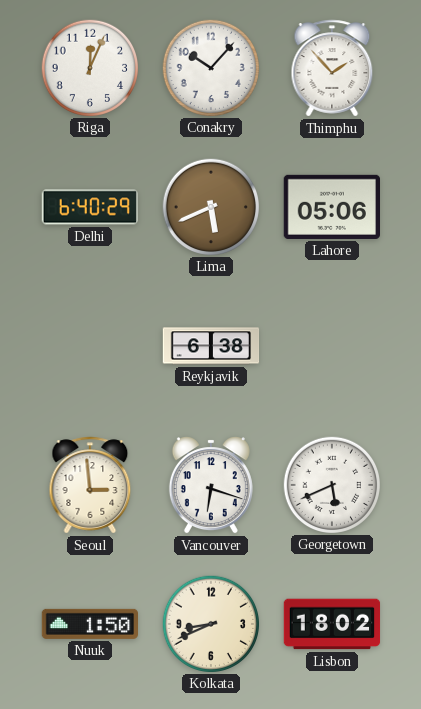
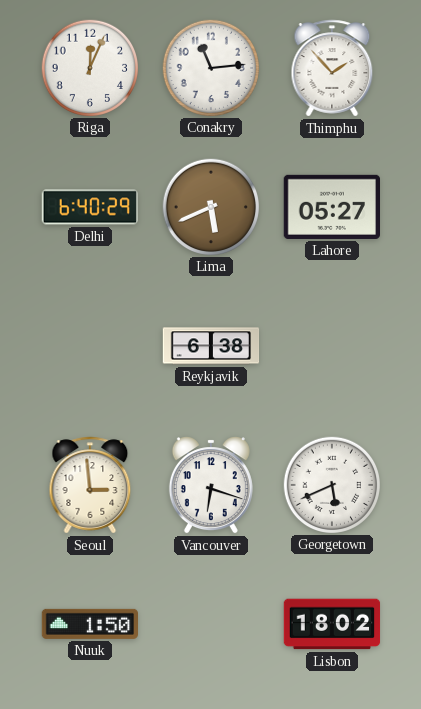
Conakry: 10:07 -> 11:14 (210, 67)
Lahore: 05:06 -> 05:27 (331, 207)
Kolkata: 8:41 -> none (210, 623)
